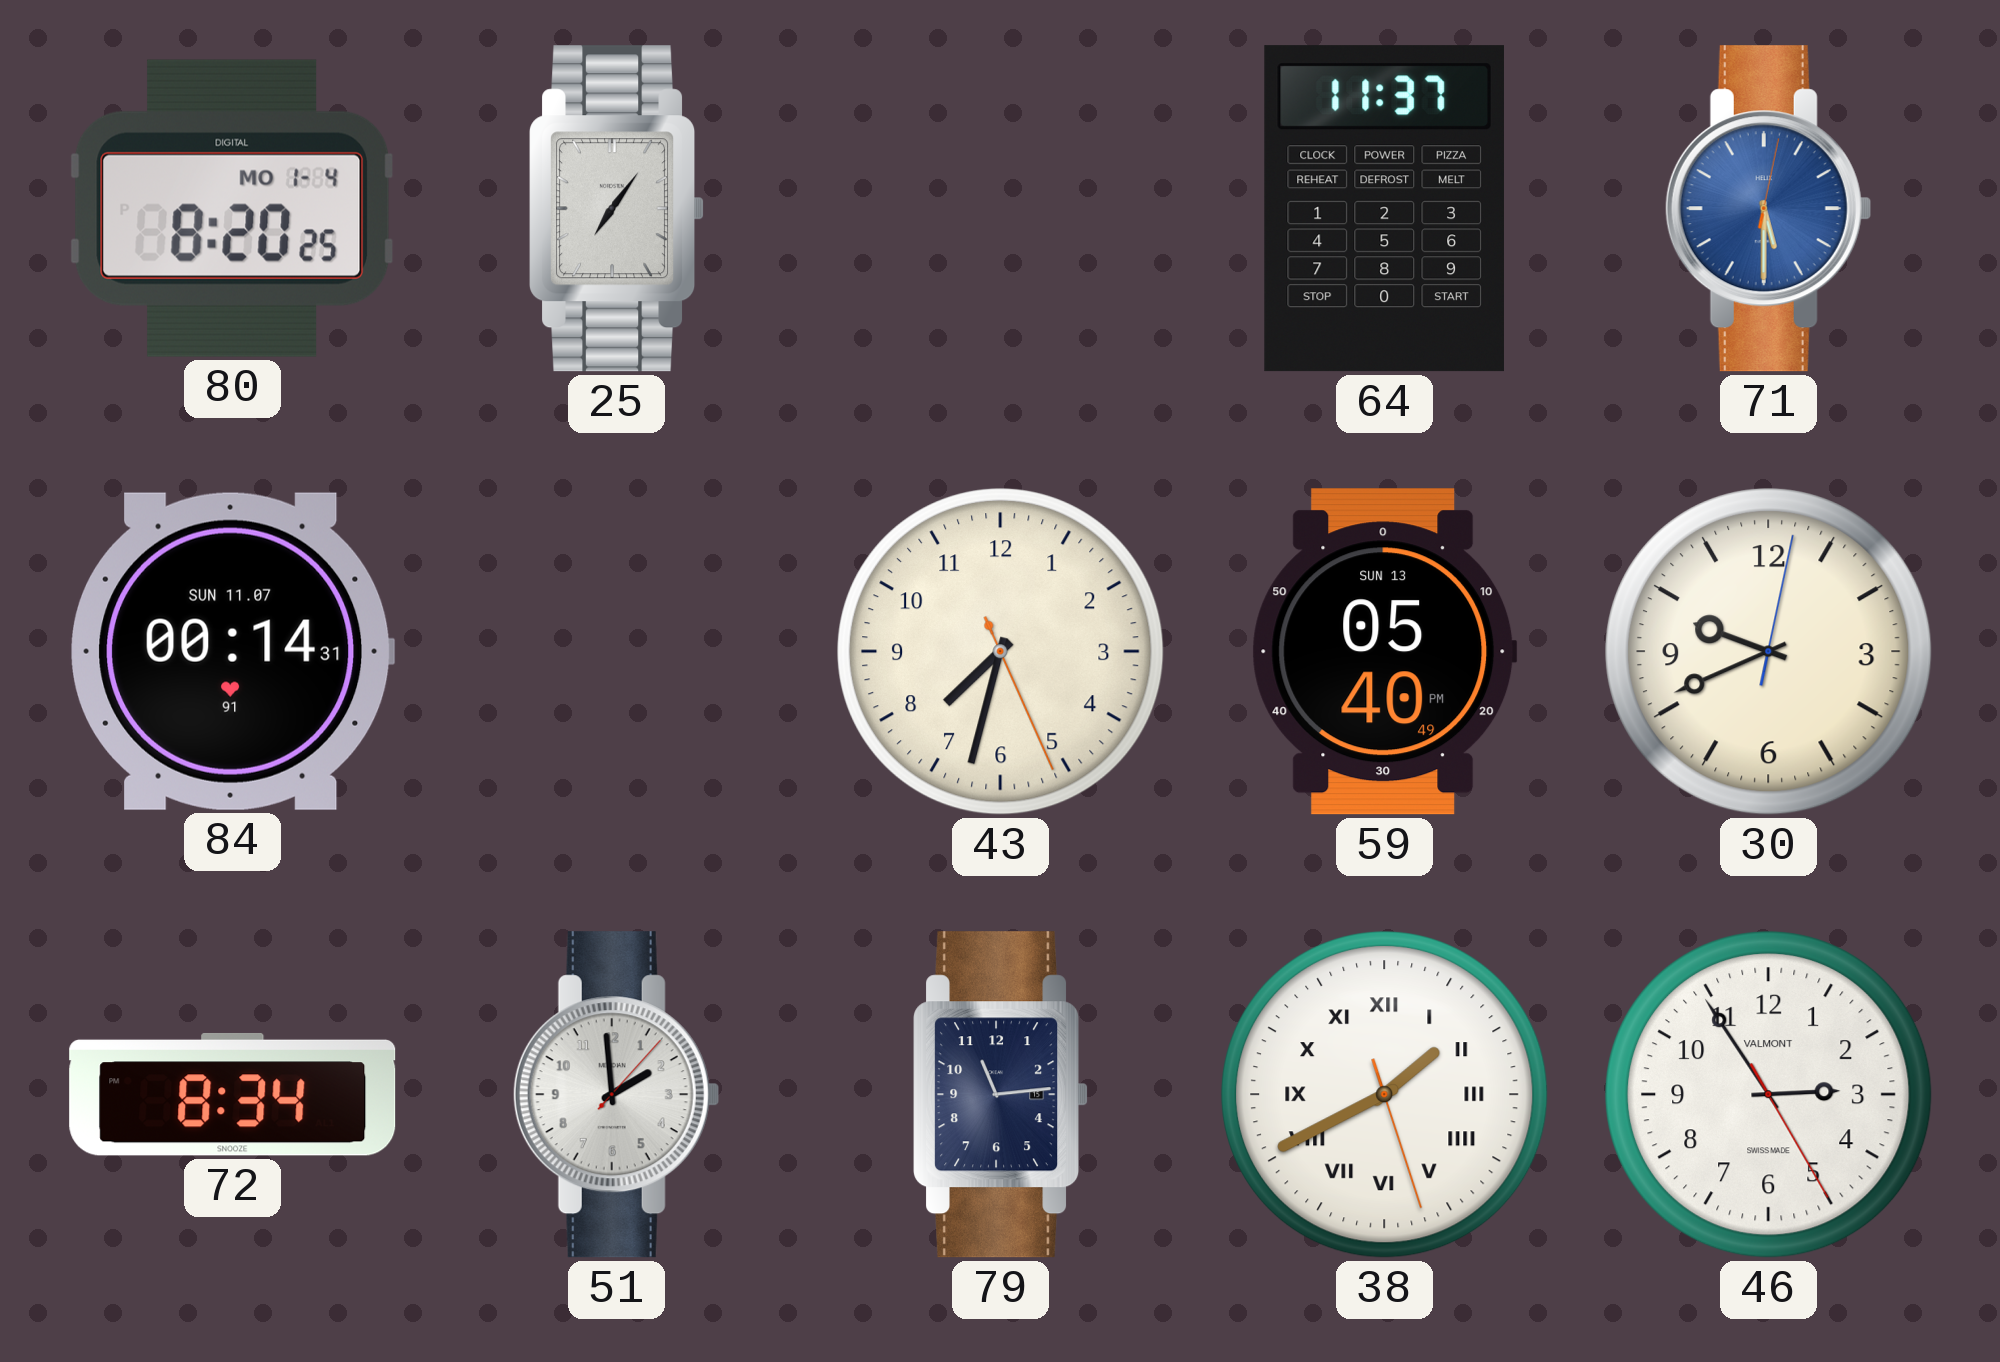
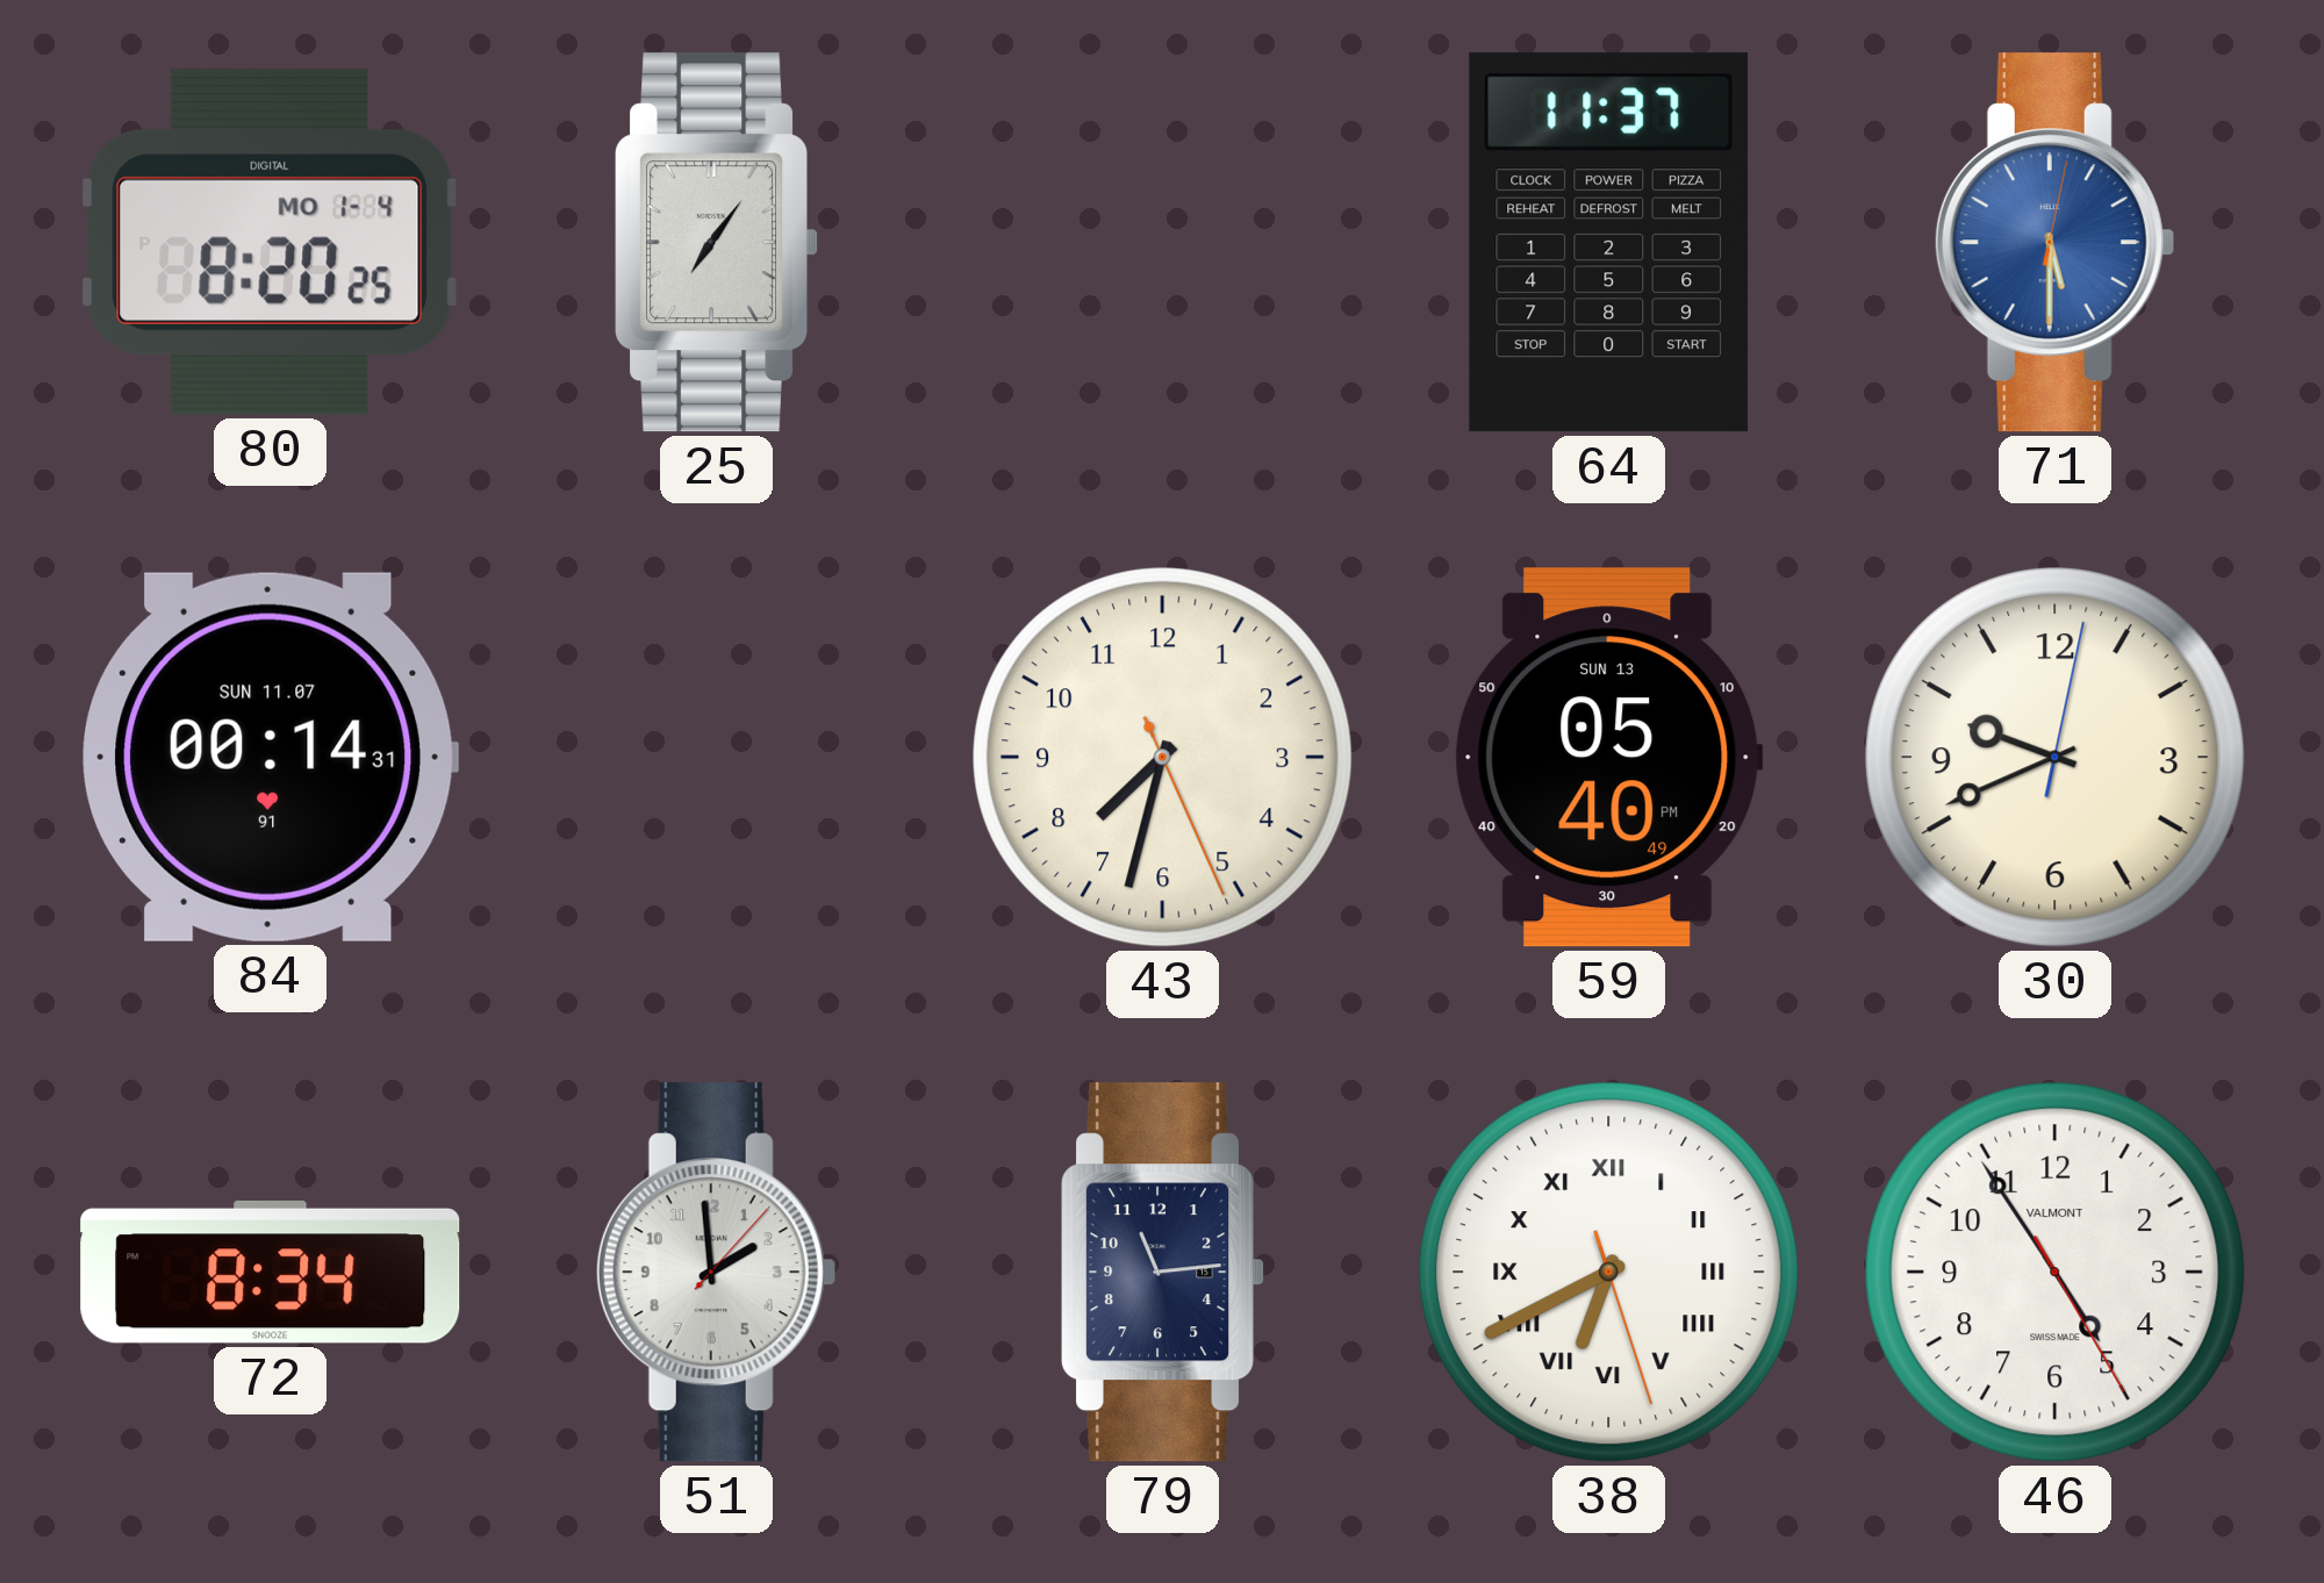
38: 1:40 -> 6:40 (1609, 1273)
46: 2:54 -> 4:54 (2056, 1273)
